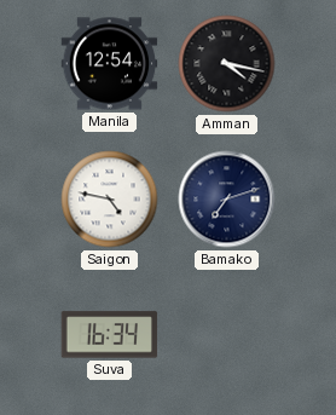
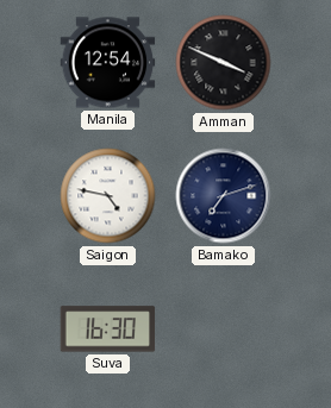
Amman: 4:17 -> 3:49 (224, 63)
Suva: 16:34 -> 16:30 (108, 329)
